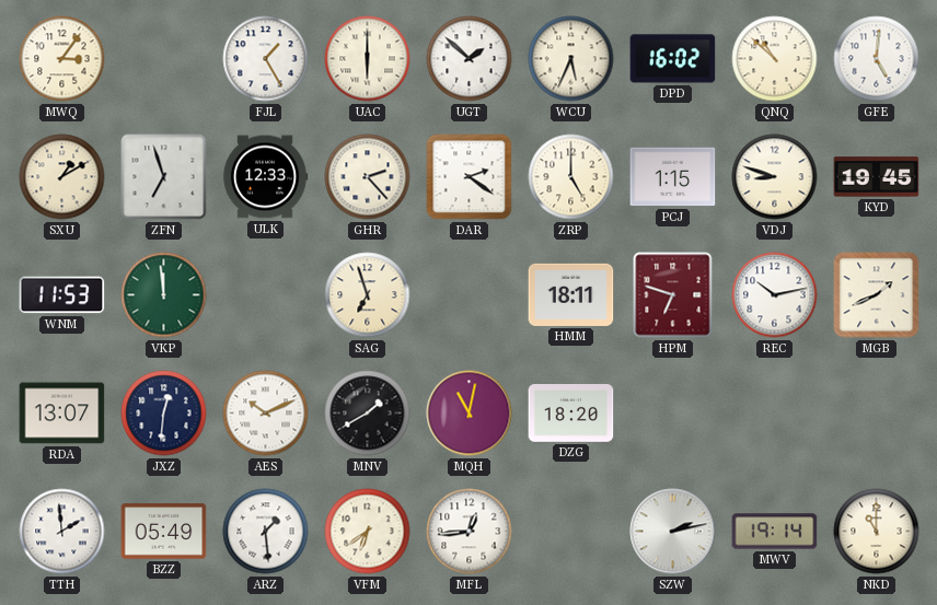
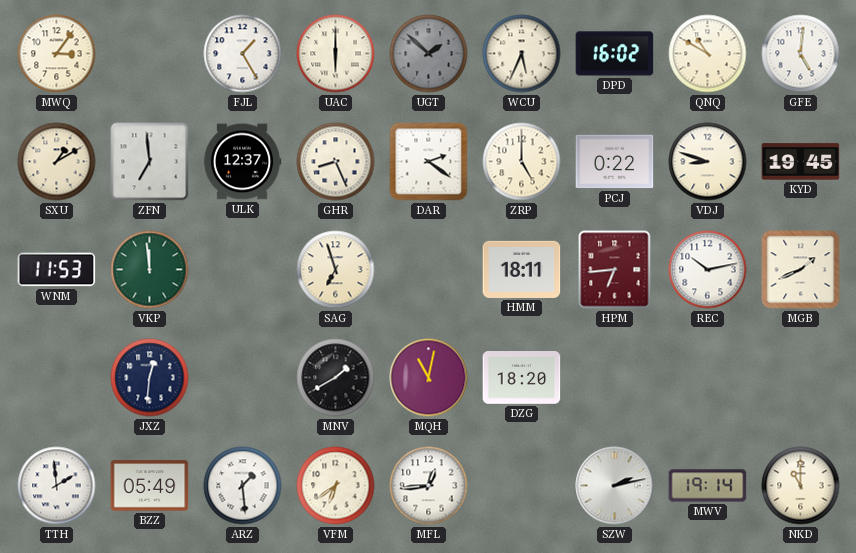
UGT dial: white -> grey (429, 54)
QNQ: 10:52 -> 10:50 (708, 54)
ZFN: 6:57 -> 6:59 (150, 162)
ULK: 12:33 -> 12:37 (242, 162)
GHR: 2:23 -> 8:26 (336, 162)
PCJ: 1:15 -> 0:22 (615, 162)
HPM: 6:48 -> 6:44 (615, 270)
RDA: 13:07 -> none (62, 414)
AES: 10:11 -> none (266, 414)
